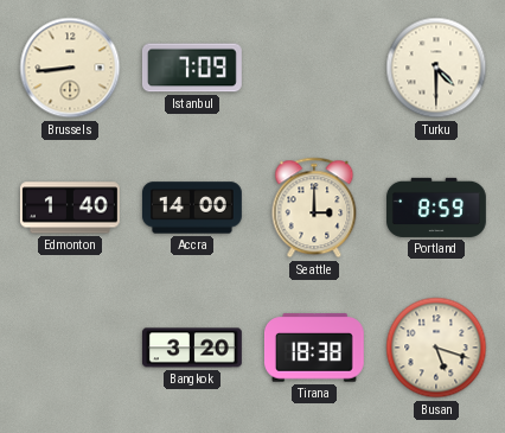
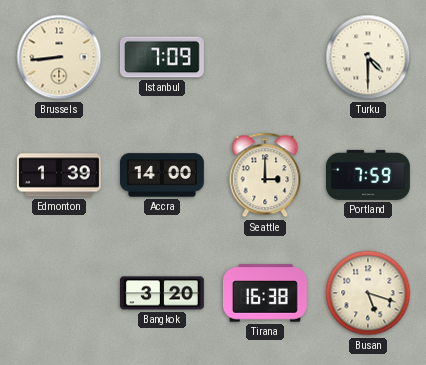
Edmonton: 1:40 -> 1:39 (59, 175)
Portland: 8:59 -> 7:59 (369, 175)
Tirana: 18:38 -> 16:38 (265, 293)
